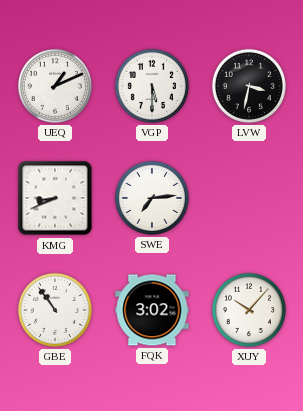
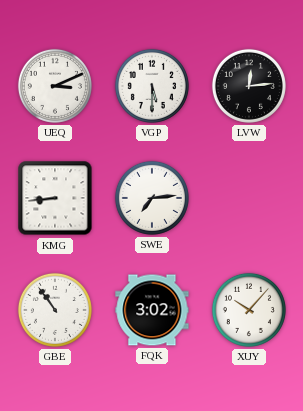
UEQ: 1:11 -> 3:11 (55, 86)
LVW: 3:32 -> 12:14 (249, 86)
KMG: 8:41 -> 8:44 (55, 198)
